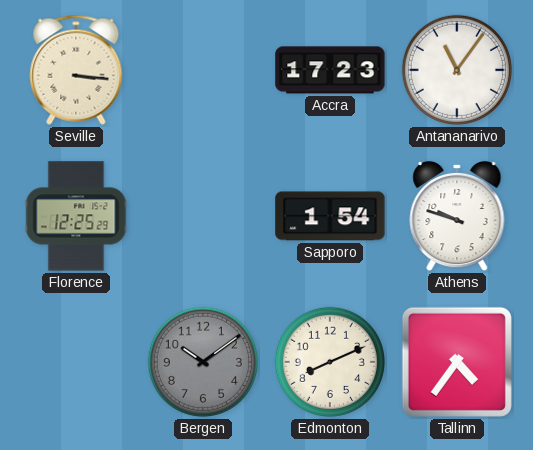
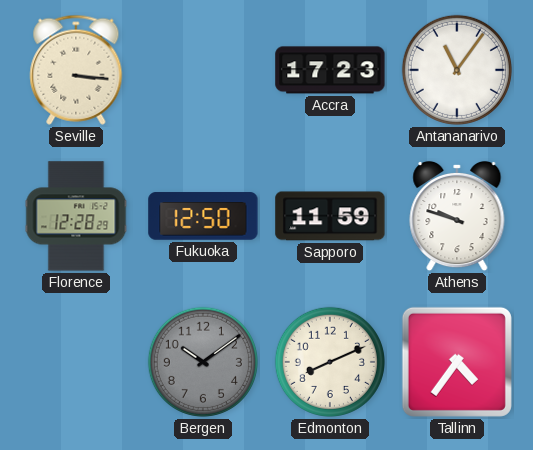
Florence: 12:25 -> 12:28 (76, 216)
Fukuoka: none -> 12:50 (203, 216)
Sapporo: 1:54 -> 11:59 (330, 216)
